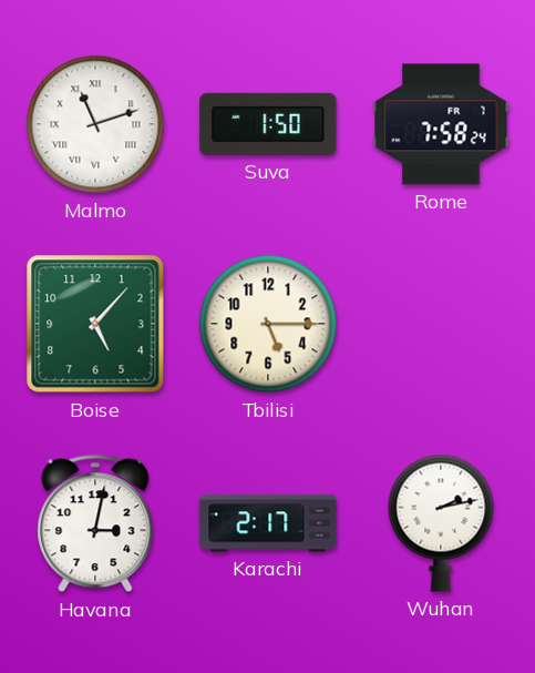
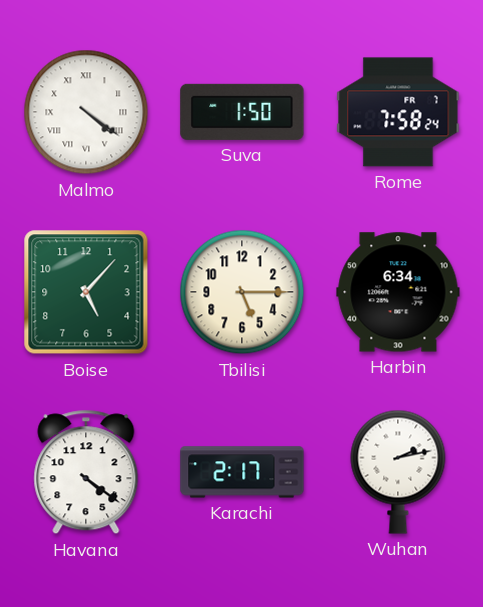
Malmo: 11:12 -> 4:21 (86, 112)
Harbin: none -> 6:34 (398, 292)
Havana: 3:02 -> 4:21 (86, 472)
